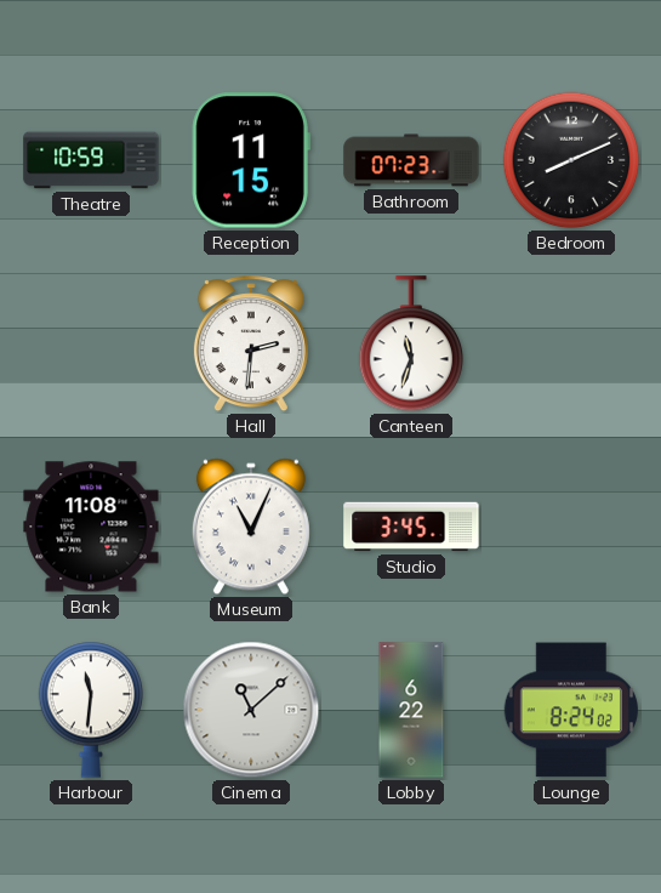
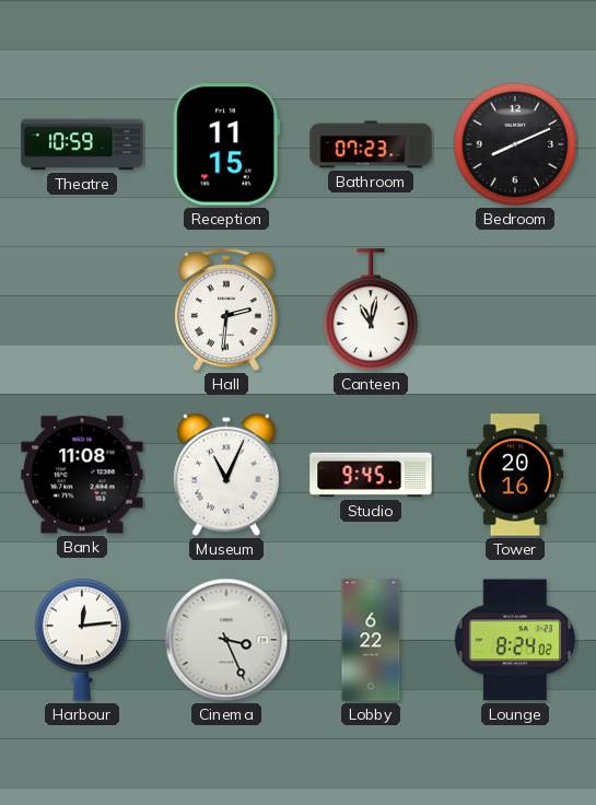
Canteen: 11:33 -> 11:02 (371, 311)
Studio: 3:45 -> 9:45 (371, 475)
Tower: none -> 20:16 (515, 475)
Harbour: 11:31 -> 12:14 (82, 640)
Cinema: 11:08 -> 3:26 (226, 640)
